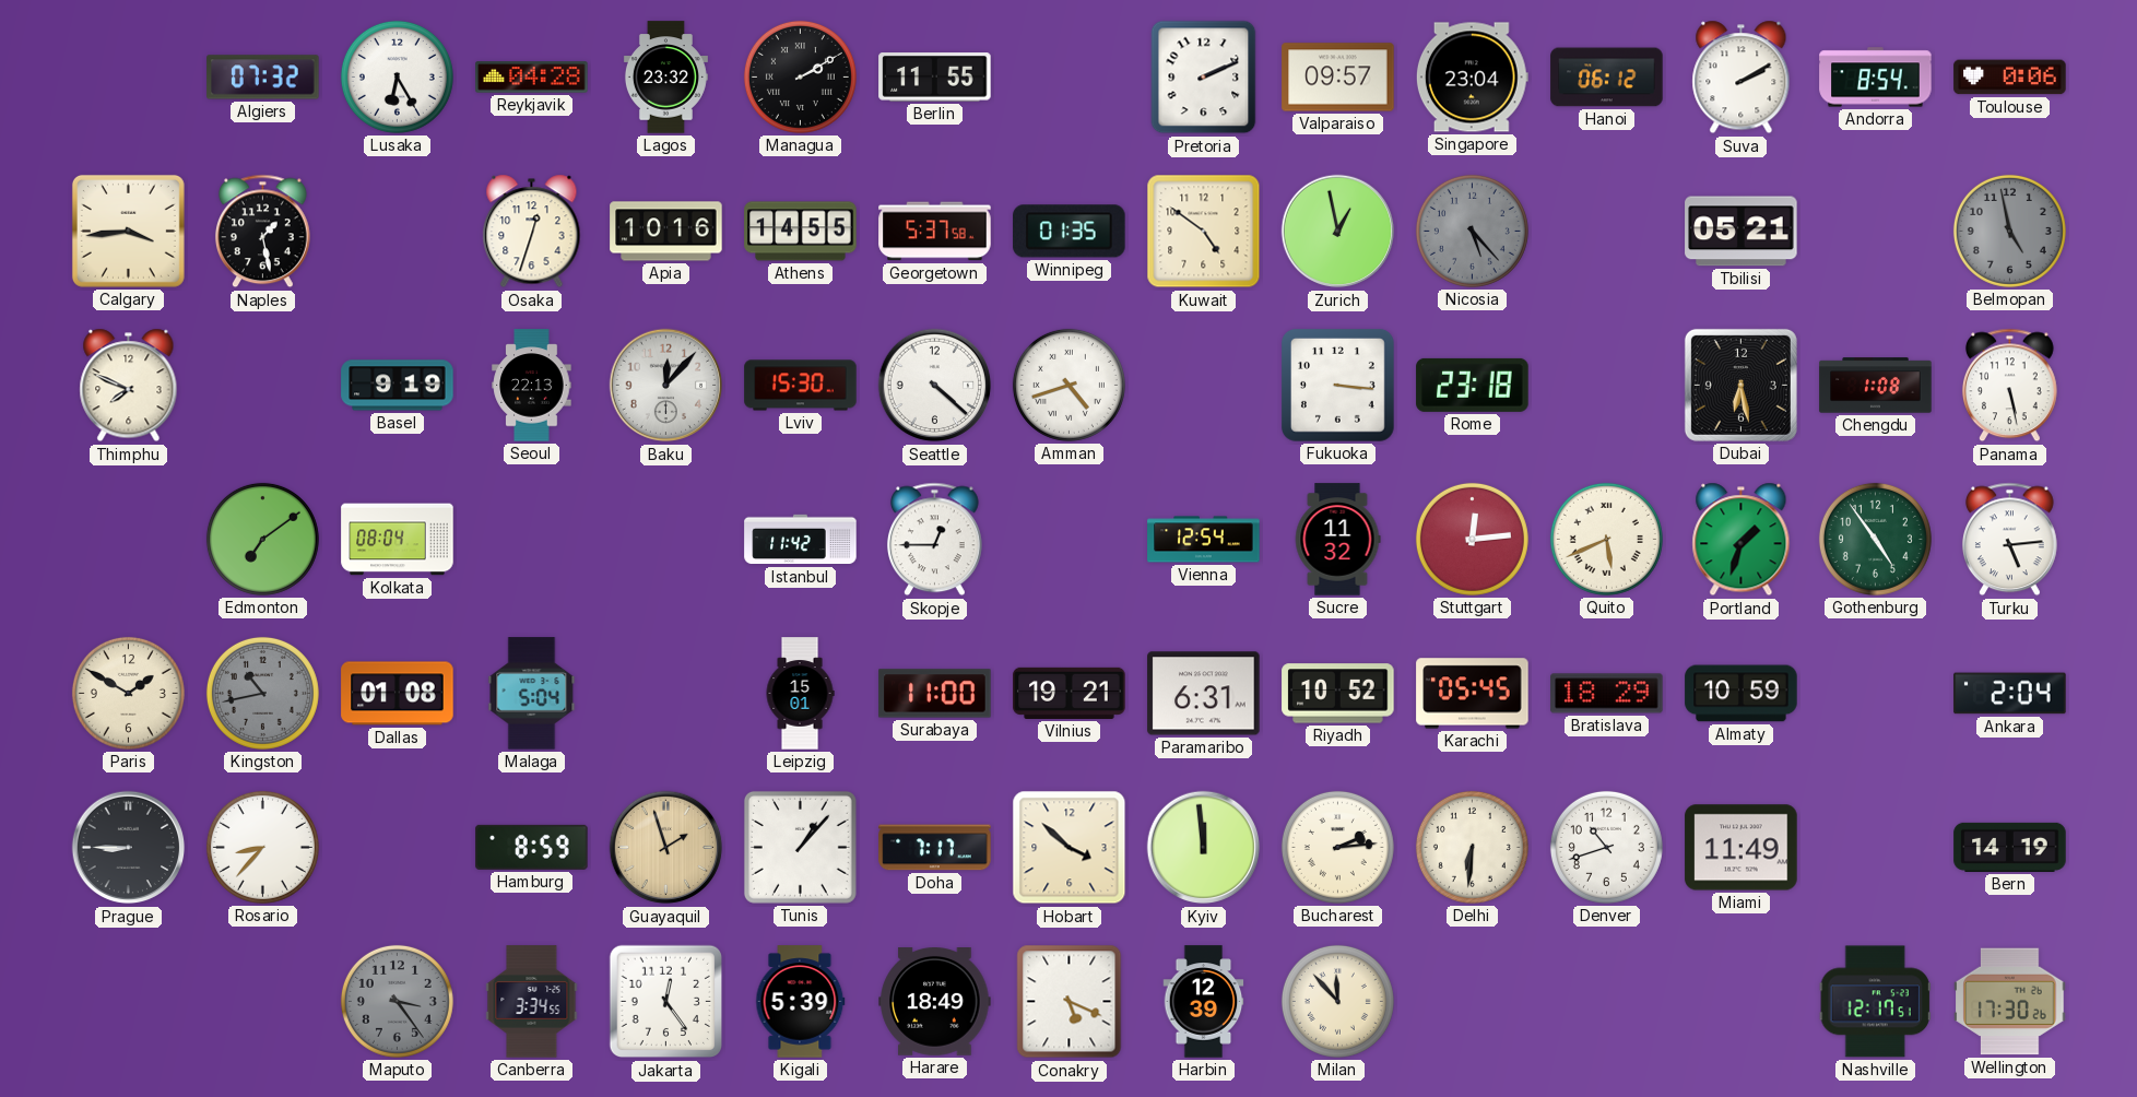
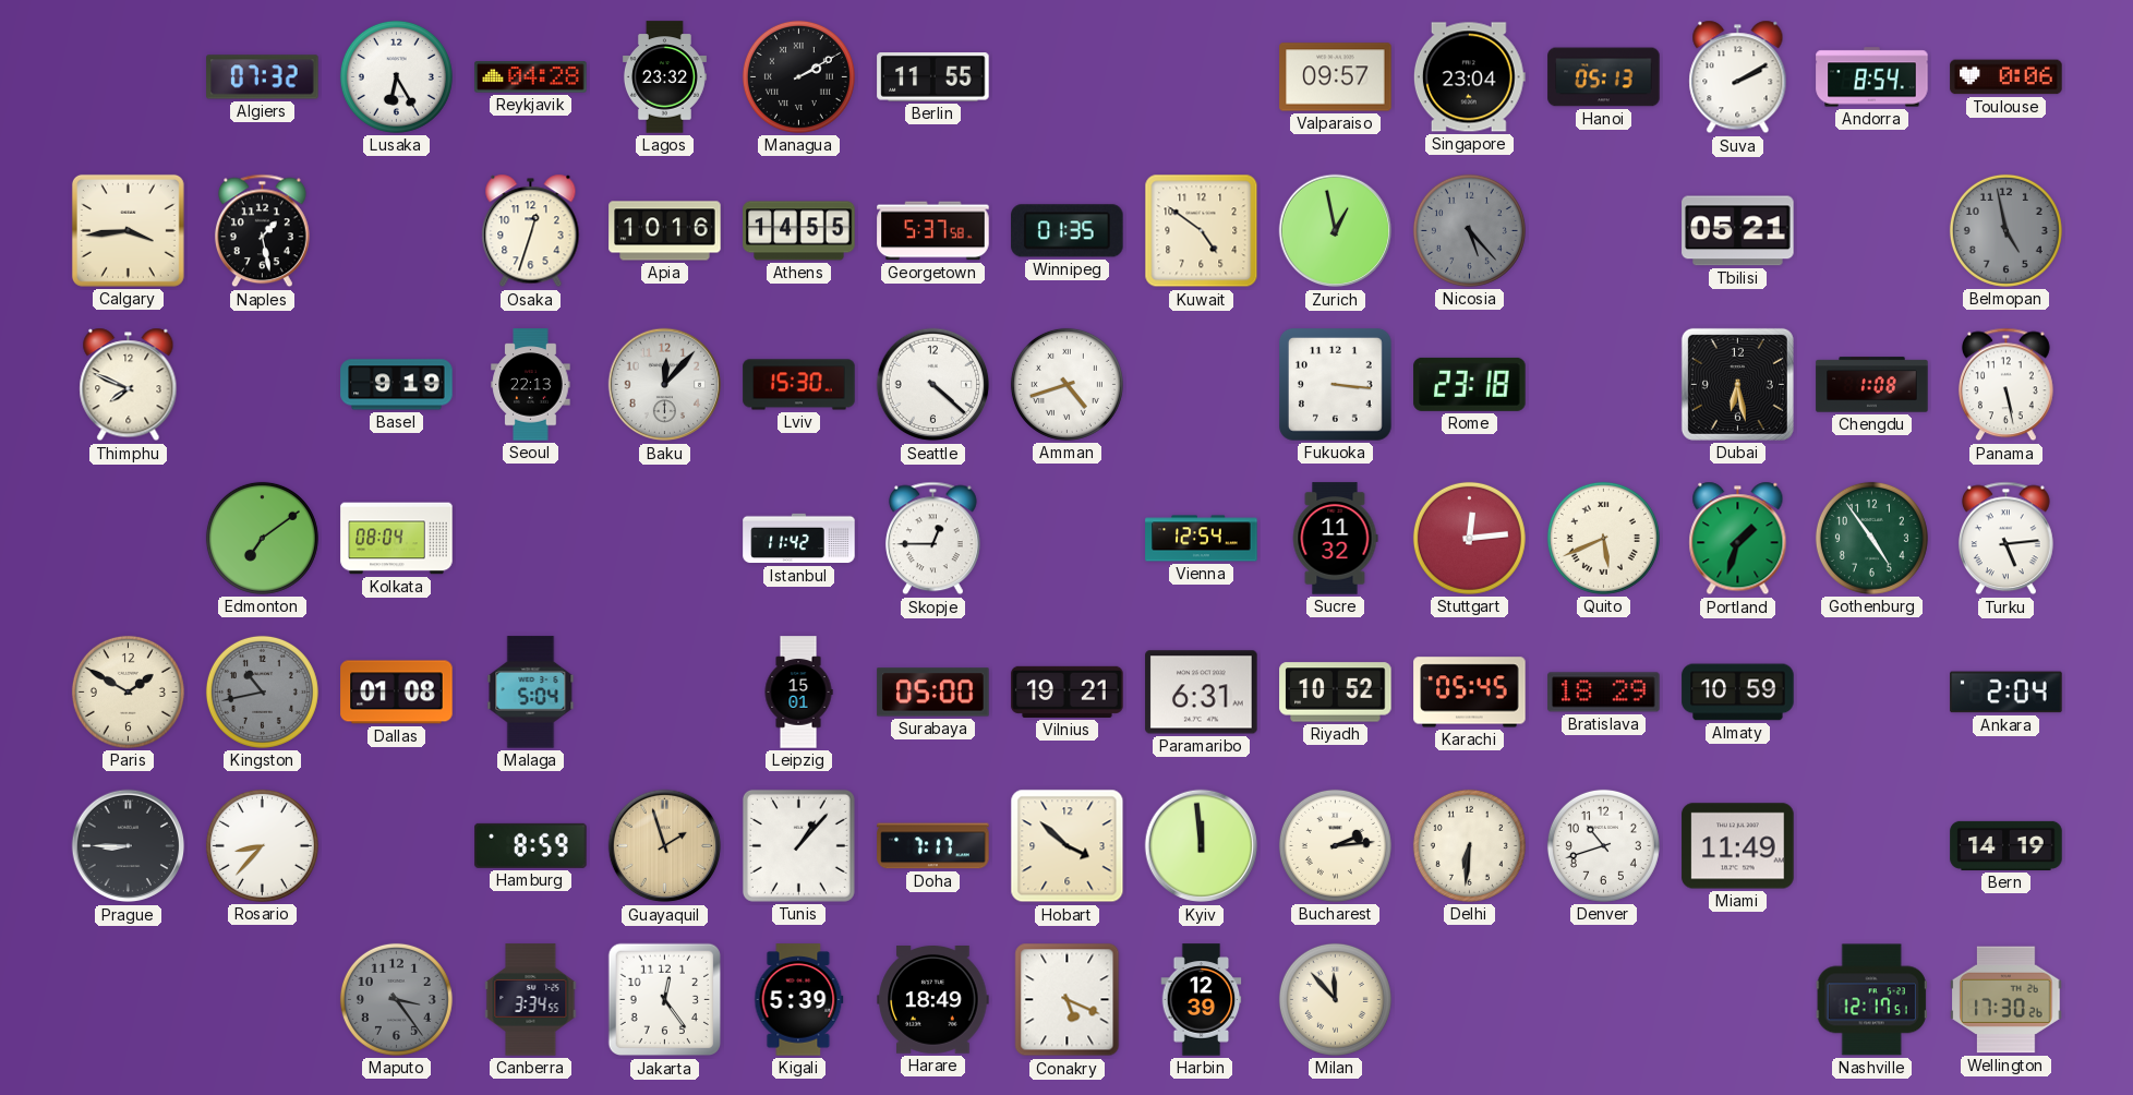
Pretoria: 2:11 -> none (1204, 78)
Hanoi: 06:12 -> 05:13 (1604, 77)
Surabaya: 11:00 -> 05:00 (933, 693)
